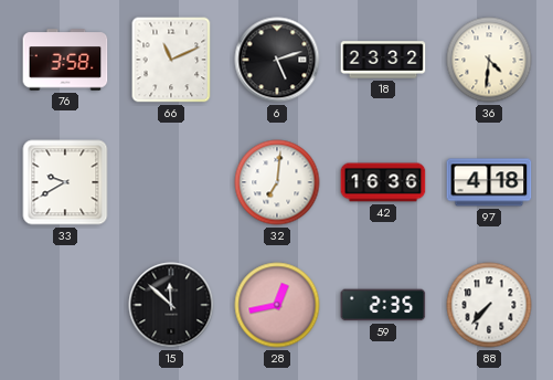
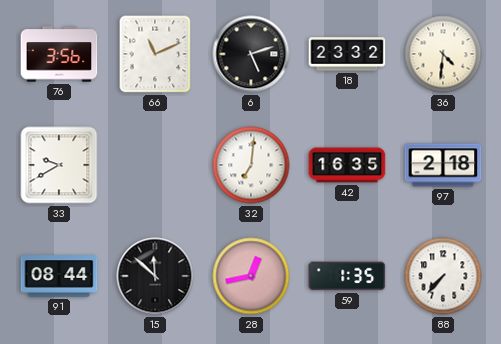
76: 3:58 -> 3:56 (59, 54)
42: 16:36 -> 16:35 (347, 165)
97: 4:18 -> 2:18 (443, 165)
91: none -> 08:44 (59, 276)
59: 2:35 -> 1:35 (347, 276)
